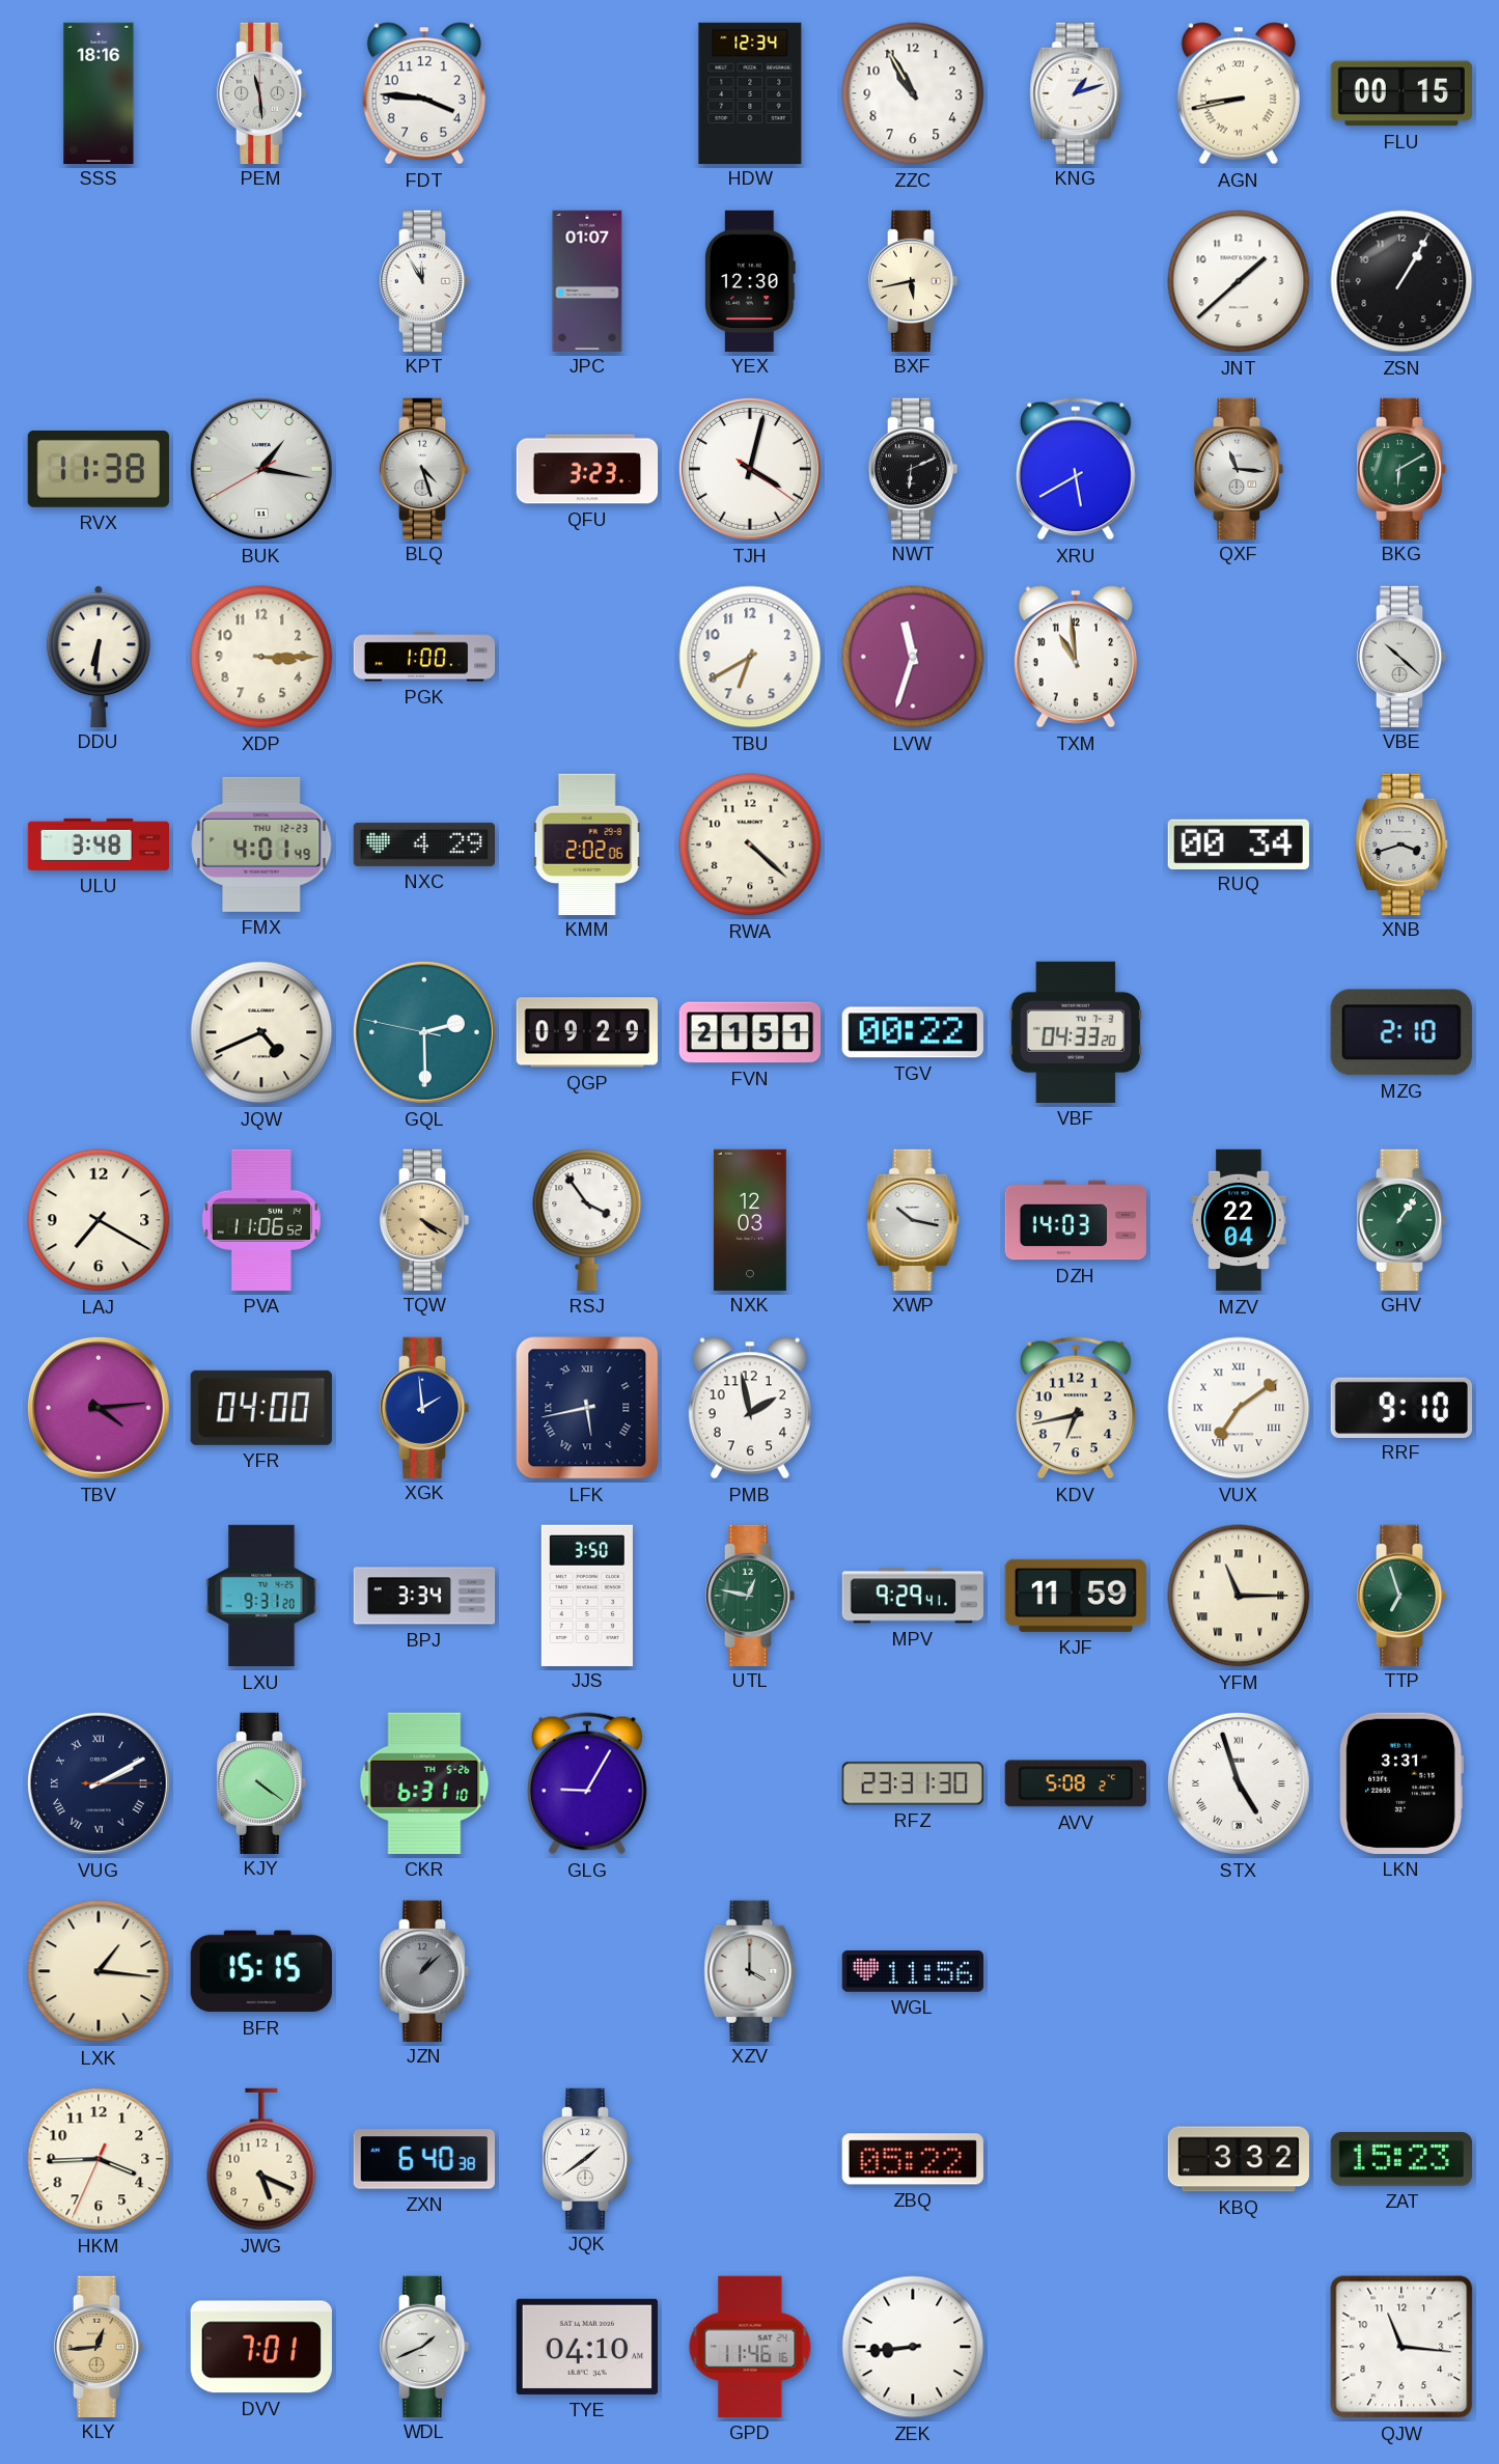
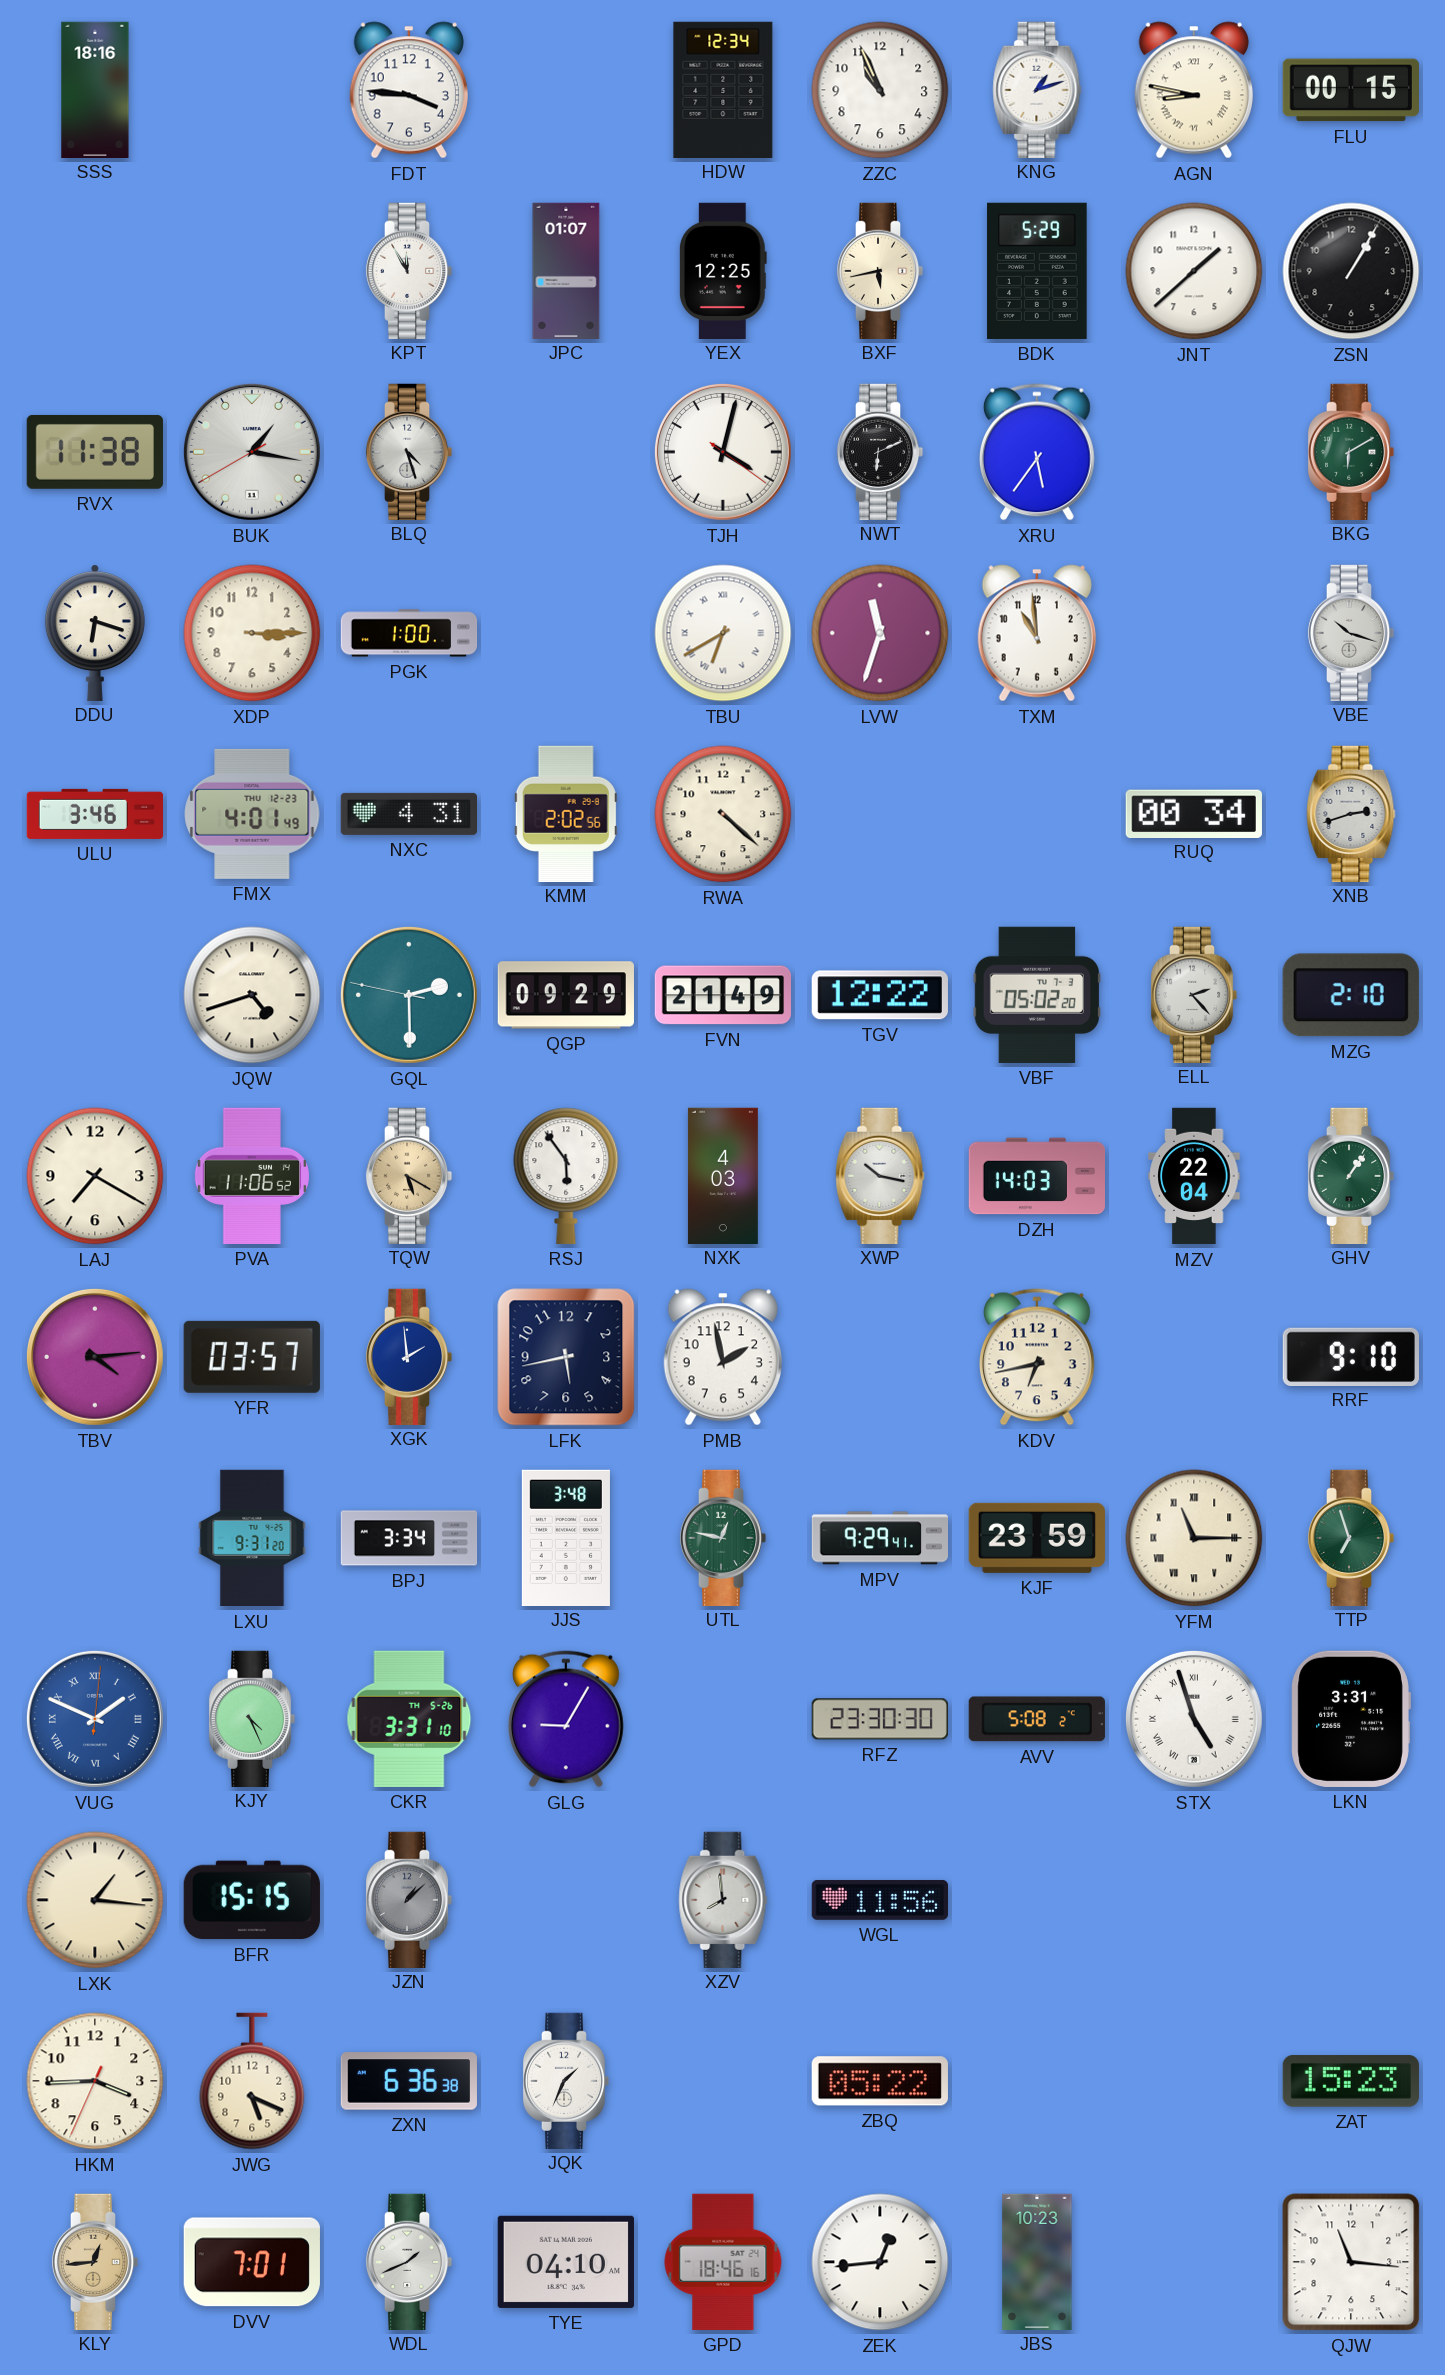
PEM: 11:29 -> none (261, 92)
ZZC: 10:55 -> 10:56 (880, 90)
AGN: 8:43 -> 8:47 (1194, 90)
YEX: 12:30 -> 12:25 (723, 270)
BDK: none -> 5:29 (1037, 271)
QFU: 3:23 -> none (587, 469)
XRU: 5:40 -> 5:36 (1038, 452)
QXF: 11:16 -> none (1239, 468)
DDU: 6:31 -> 6:18 (95, 632)
TBU numerals: Arabic -> Roman (723, 633)
VBE: 10:22 -> 10:18 (1351, 632)
ULU: 3:48 -> 3:46 (95, 814)
NXC: 4:29 -> 4:31 (408, 814)
KMM: 2:02:06 -> 2:02:56 (566, 813)
XNB: 3:42 -> 2:42 (1351, 813)
JQW: 4:41 -> 4:42 (252, 995)
FVN: 21:51 -> 21:49 (722, 995)
TGV: 00:22 -> 12:22 (880, 995)
VBF: 04:33 -> 05:02 (1037, 995)
ELL: none -> 2:23 (1194, 994)
TQW: 4:20 -> 5:20 (409, 1175)
RSJ: 3:54 -> 5:54 (566, 1176)
NXK: 12:03 -> 4:03 (723, 1175)
YFR: 04:00 -> 03:57 (252, 1357)
LFK numerals: Roman -> Arabic (566, 1357)
VUX: 7:09 -> none (1239, 1408)
JJS: 3:50 -> 3:48 (566, 1537)
KJF: 11:59 -> 23:59 (1037, 1538)
VUG: 2:10 -> 1:49 (95, 1719)
VUG dial: navy -> blue (95, 1719)
KJY: 4:21 -> 4:26 (252, 1718)
CKR: 6:31 -> 3:31 (409, 1719)
RFZ: 23:31 -> 23:30 (880, 1719)
XZV: 4:00 -> 7:59 (723, 1899)
ZXN: 6:40 -> 6:36 (408, 2081)
JQK: 1:39 -> 1:34 (566, 2080)
KBQ: 3:32 -> none (1238, 2159)
GPD: 11:46 -> 18:46 (723, 2262)
ZEK: 8:44 -> 12:44 (880, 2262)
JBS: none -> 10:23 (1037, 2261)
